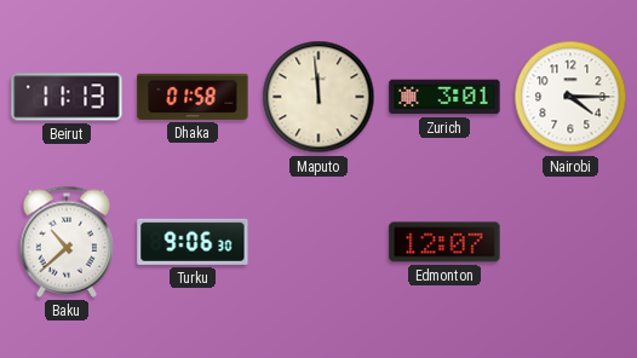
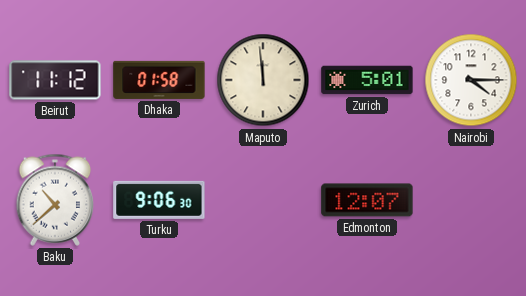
Beirut: 11:13 -> 11:12 (55, 80)
Zurich: 3:01 -> 5:01 (367, 80)
